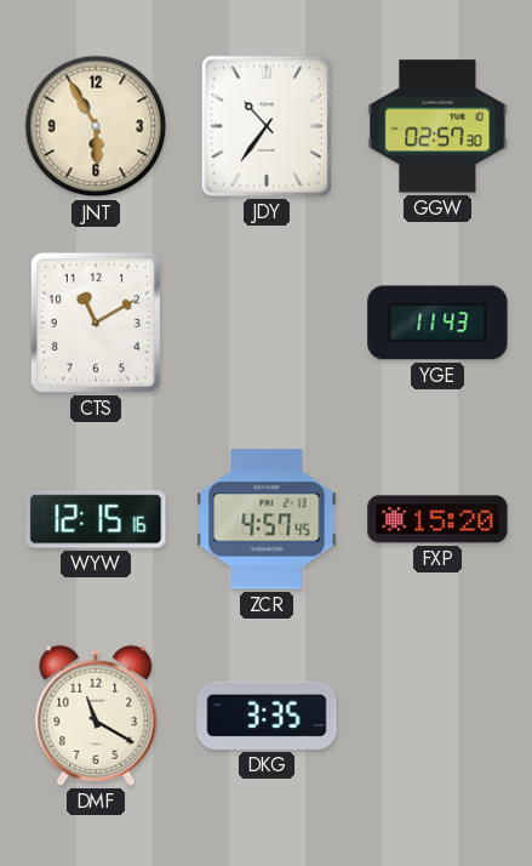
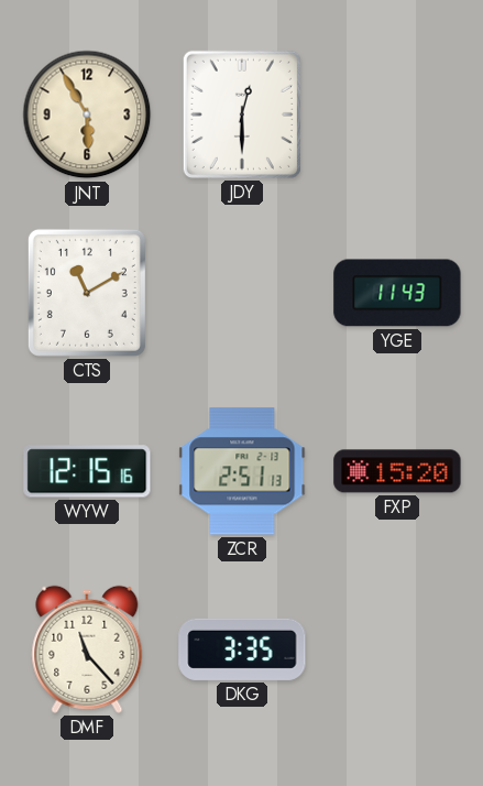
JDY: 10:36 -> 12:30 (242, 114)
GGW: 02:57 -> none (437, 126)
ZCR: 4:57 -> 2:51 (242, 471)
DMF: 11:20 -> 11:23 (87, 649)
